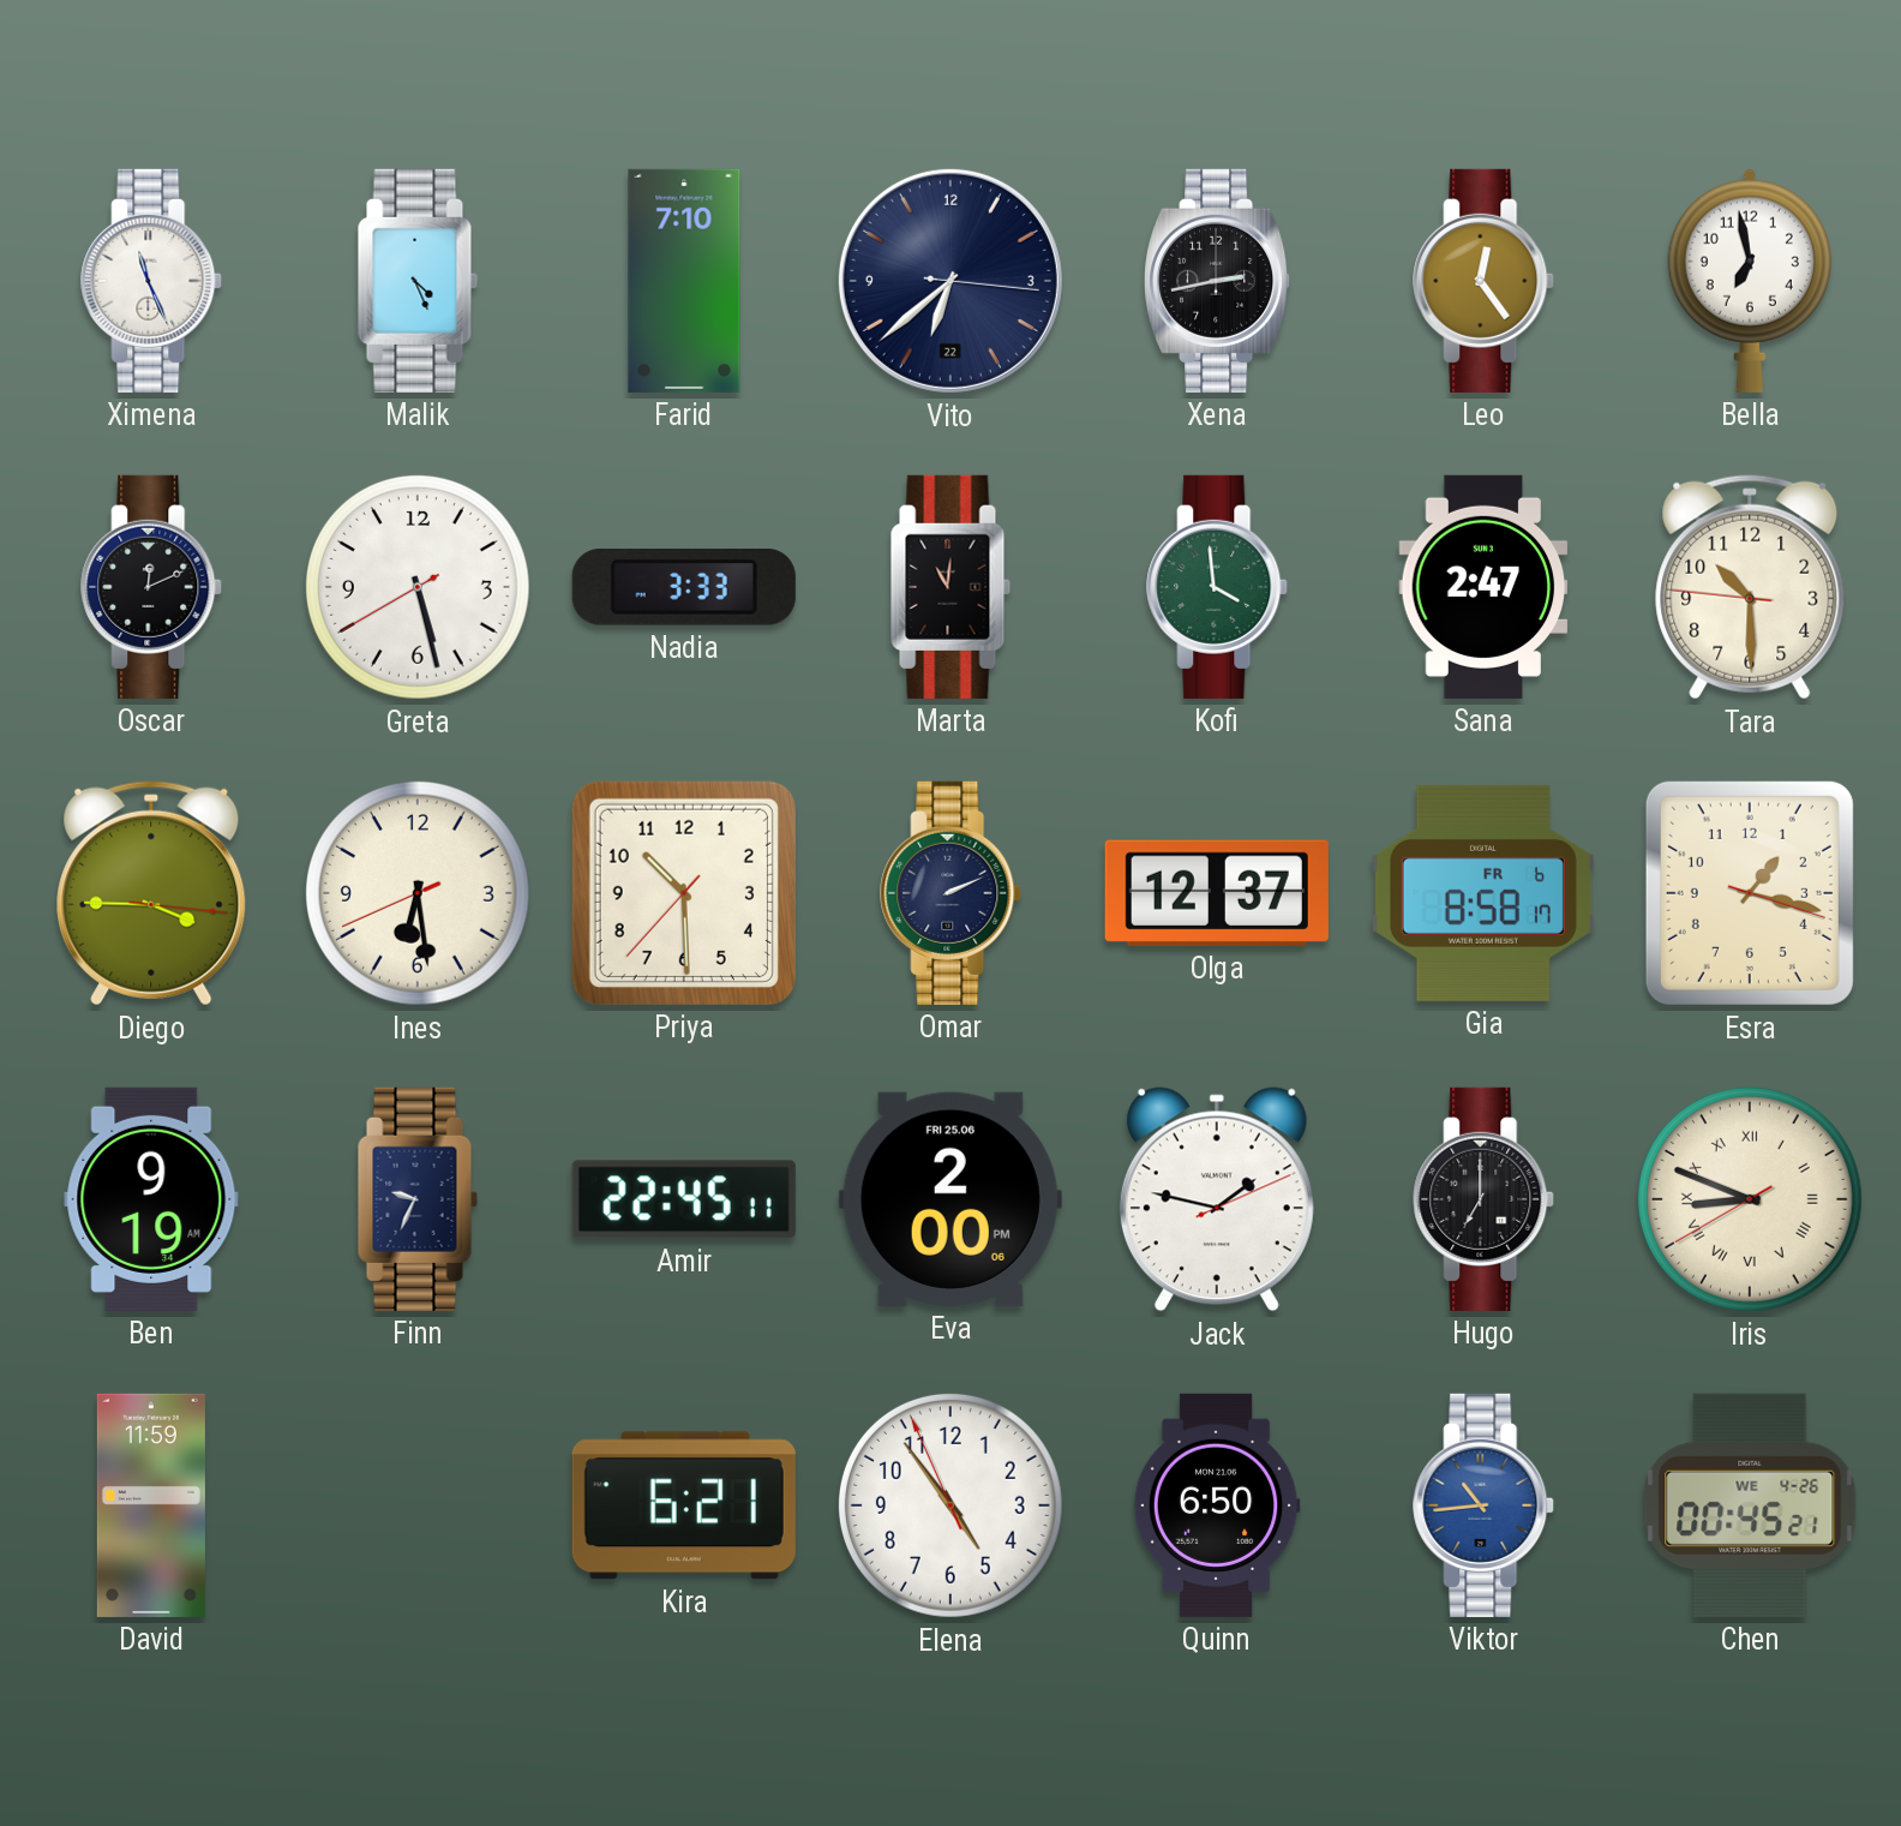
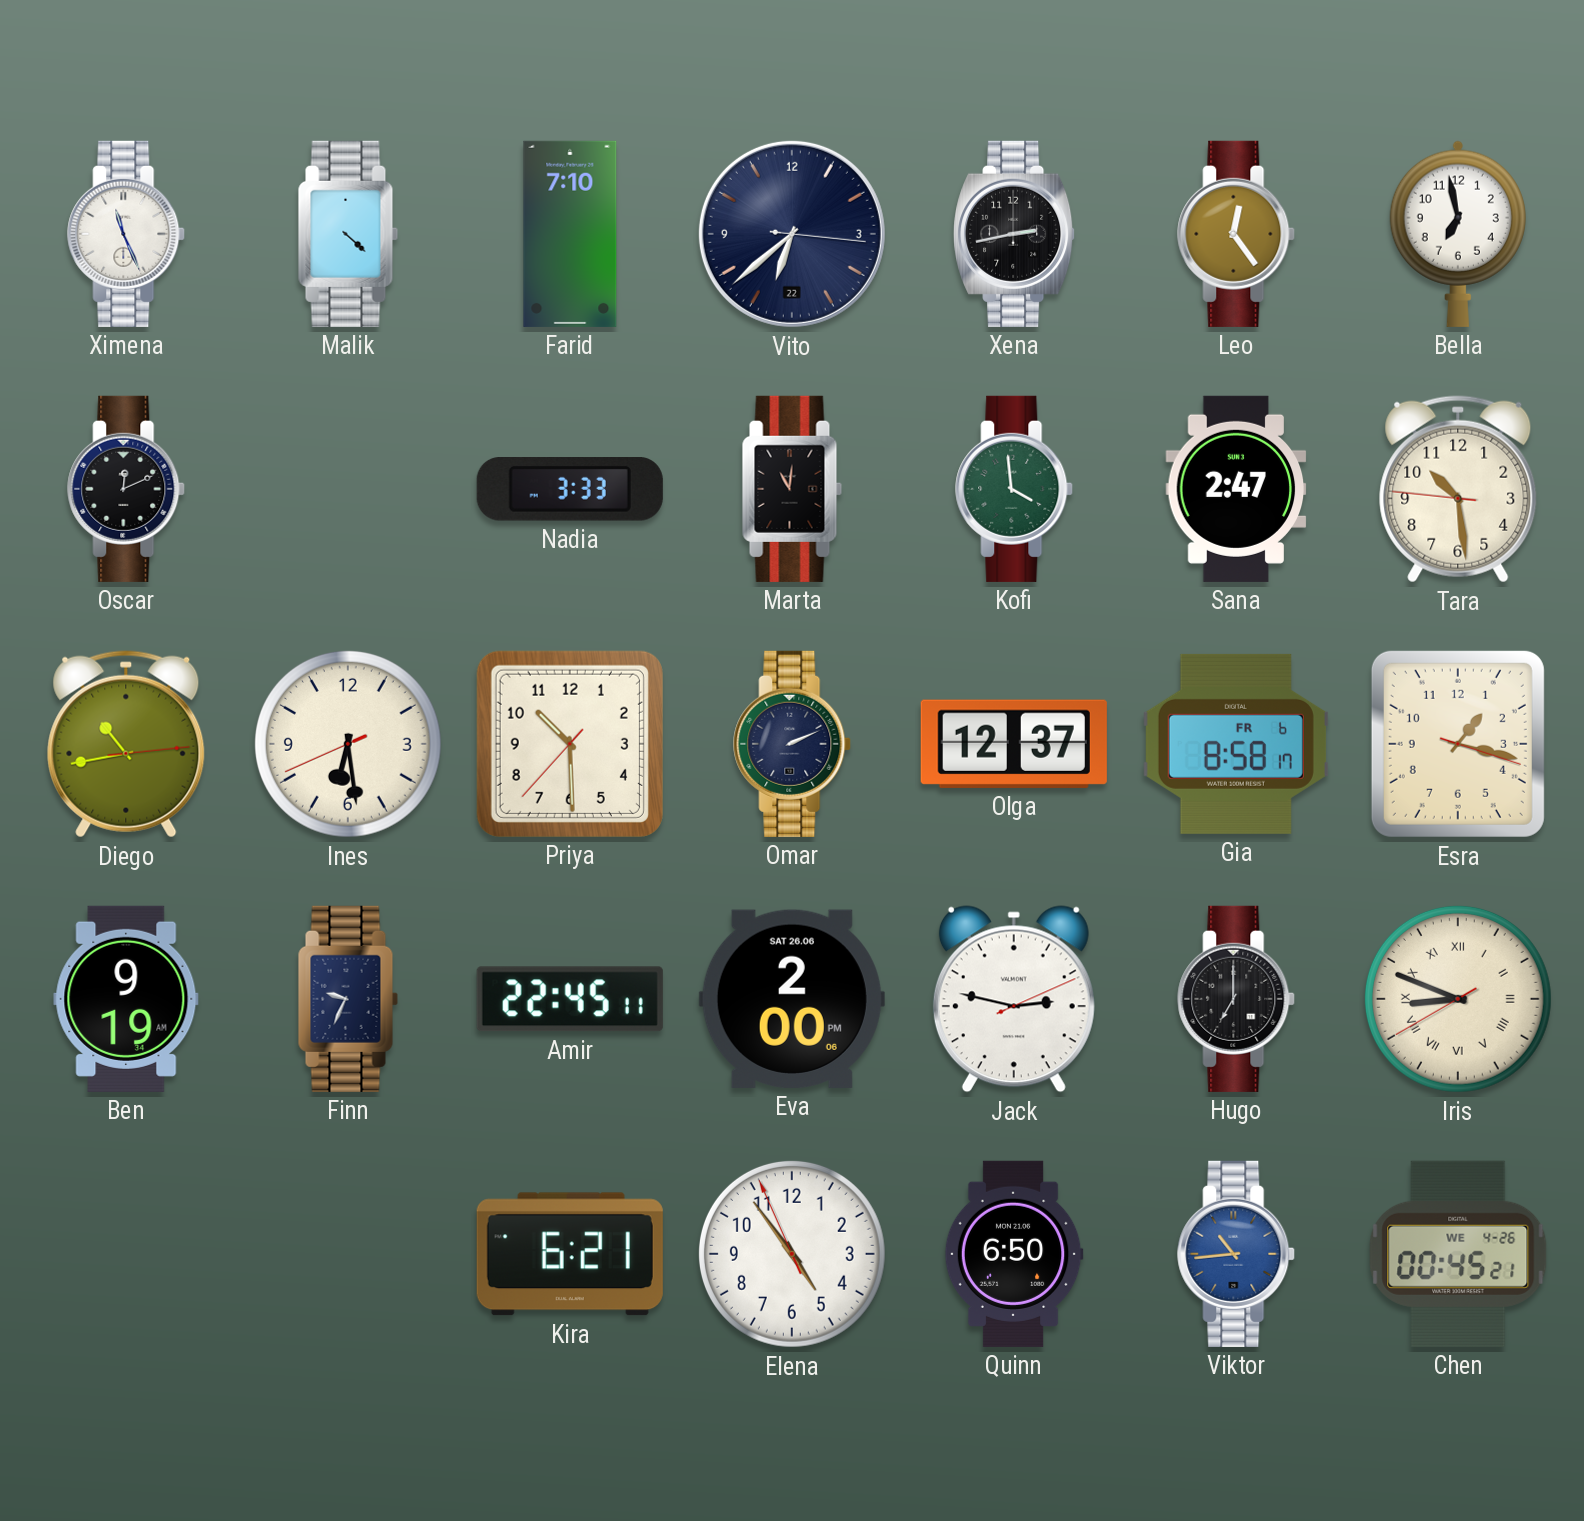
Malik: 4:26 -> 4:22 (348, 234)
Greta: 5:27 -> none (418, 587)
Tara: 10:29 -> 10:28 (1458, 489)
Diego: 3:45 -> 10:43 (126, 744)
Eva date: FRI 25.06 -> SAT 26.06 (792, 999)
Jack: 1:47 -> 2:47 (1014, 999)
David: 11:59 -> none (151, 1505)
